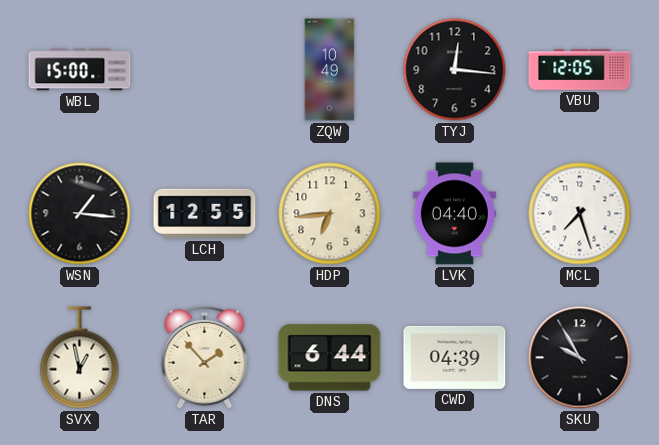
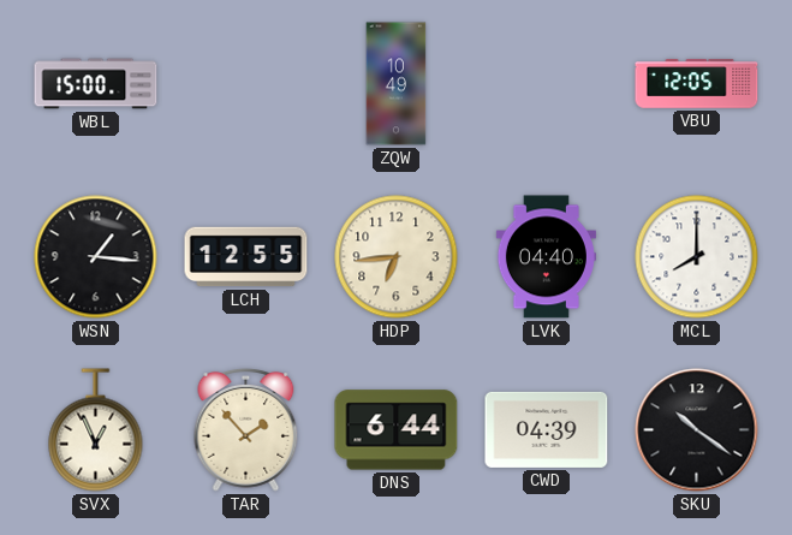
TYJ: 12:16 -> none (455, 70)
MCL: 7:27 -> 8:00 (697, 257)
SVX: 12:58 -> 12:56 (96, 430)
SKU: 9:55 -> 10:21 (697, 430)
